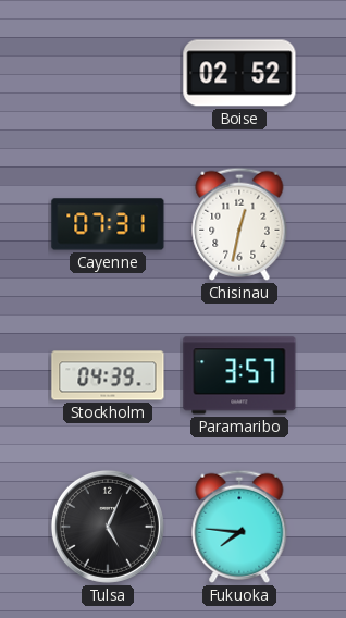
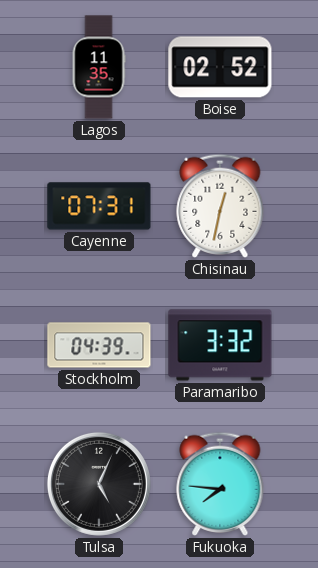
Lagos: none -> 11:35 (99, 67)
Paramaribo: 3:57 -> 3:32 (220, 345)
